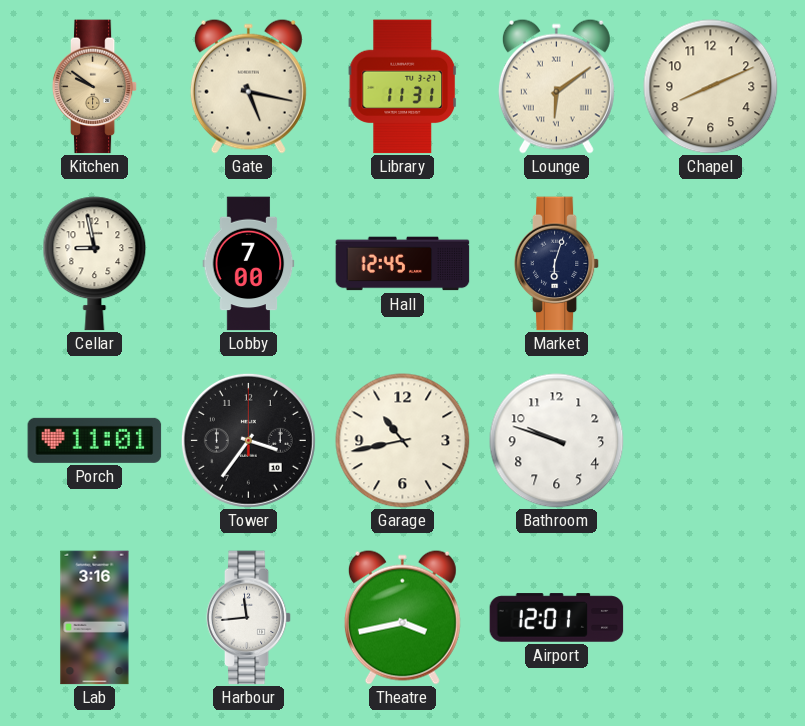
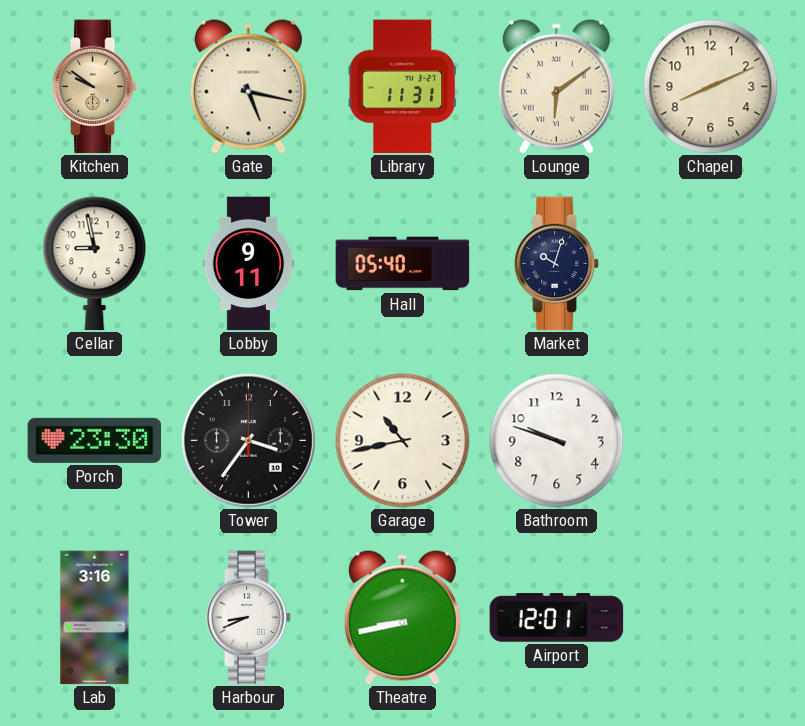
Lobby: 7:00 -> 9:11 (249, 264)
Hall: 12:45 -> 05:40 (403, 264)
Market: 6:03 -> 10:03 (557, 264)
Porch: 11:01 -> 23:30 (95, 440)
Harbour: 11:44 -> 8:41 (249, 618)
Theatre: 3:43 -> 8:43 (402, 617)
